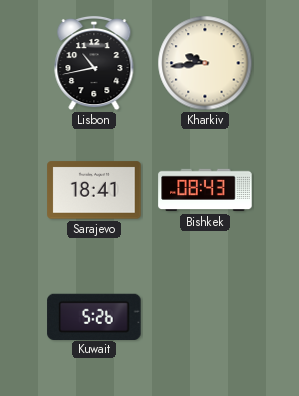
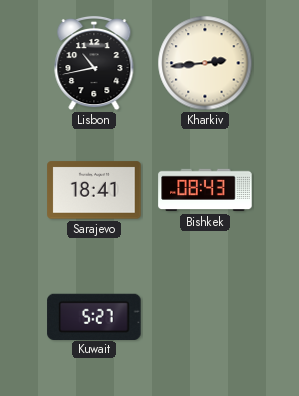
Kharkiv: 9:44 -> 2:44 (205, 63)
Kuwait: 5:26 -> 5:27 (94, 316)
